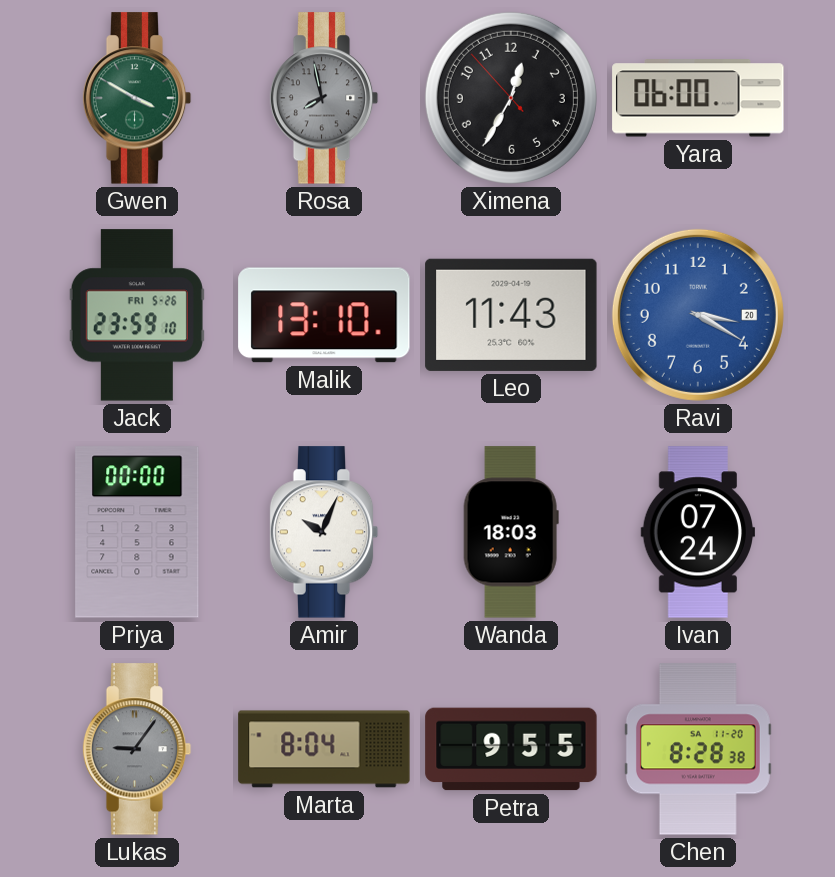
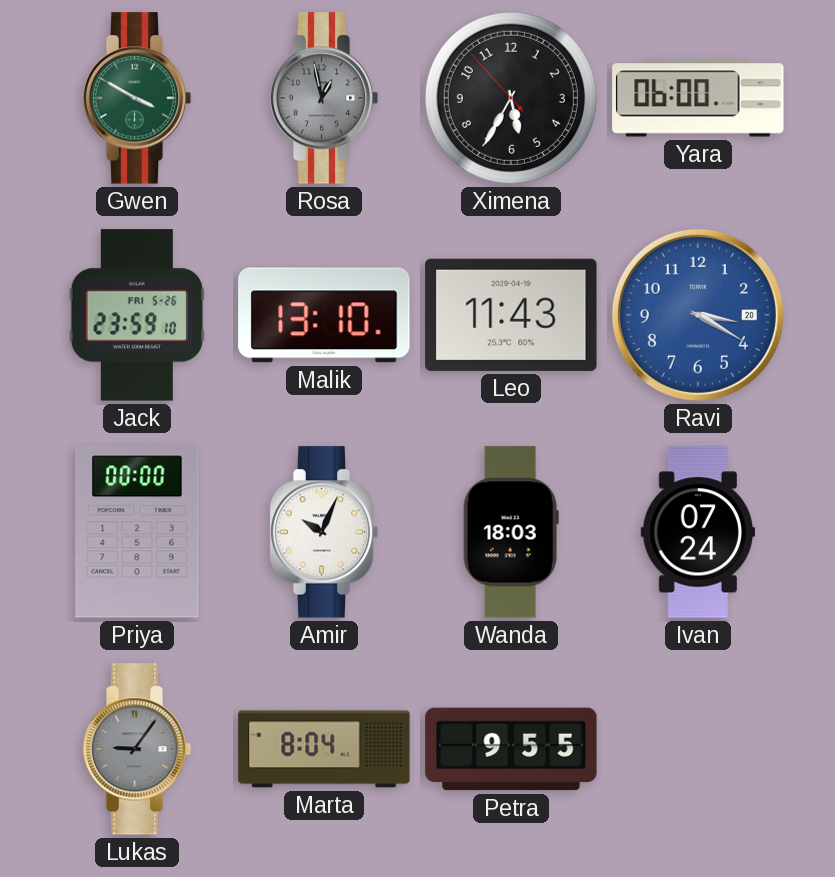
Rosa: 7:58 -> 12:58 (324, 98)
Ximena: 12:34 -> 5:34 (511, 98)
Chen: 8:28 -> none (698, 749)
